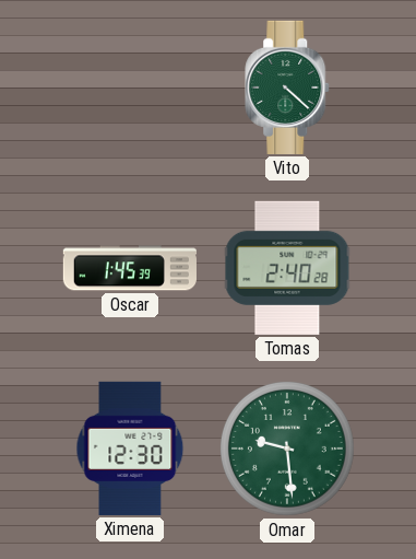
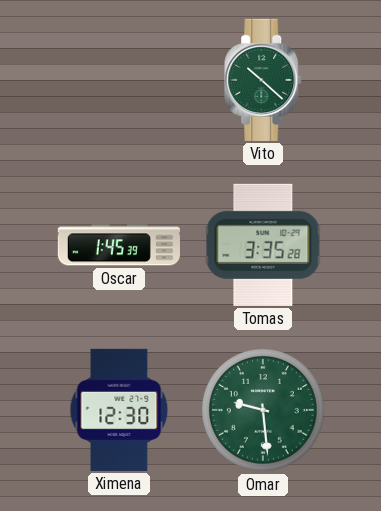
Vito: 4:22 -> 10:22 (264, 80)
Tomas: 2:40 -> 3:35 (263, 245)
